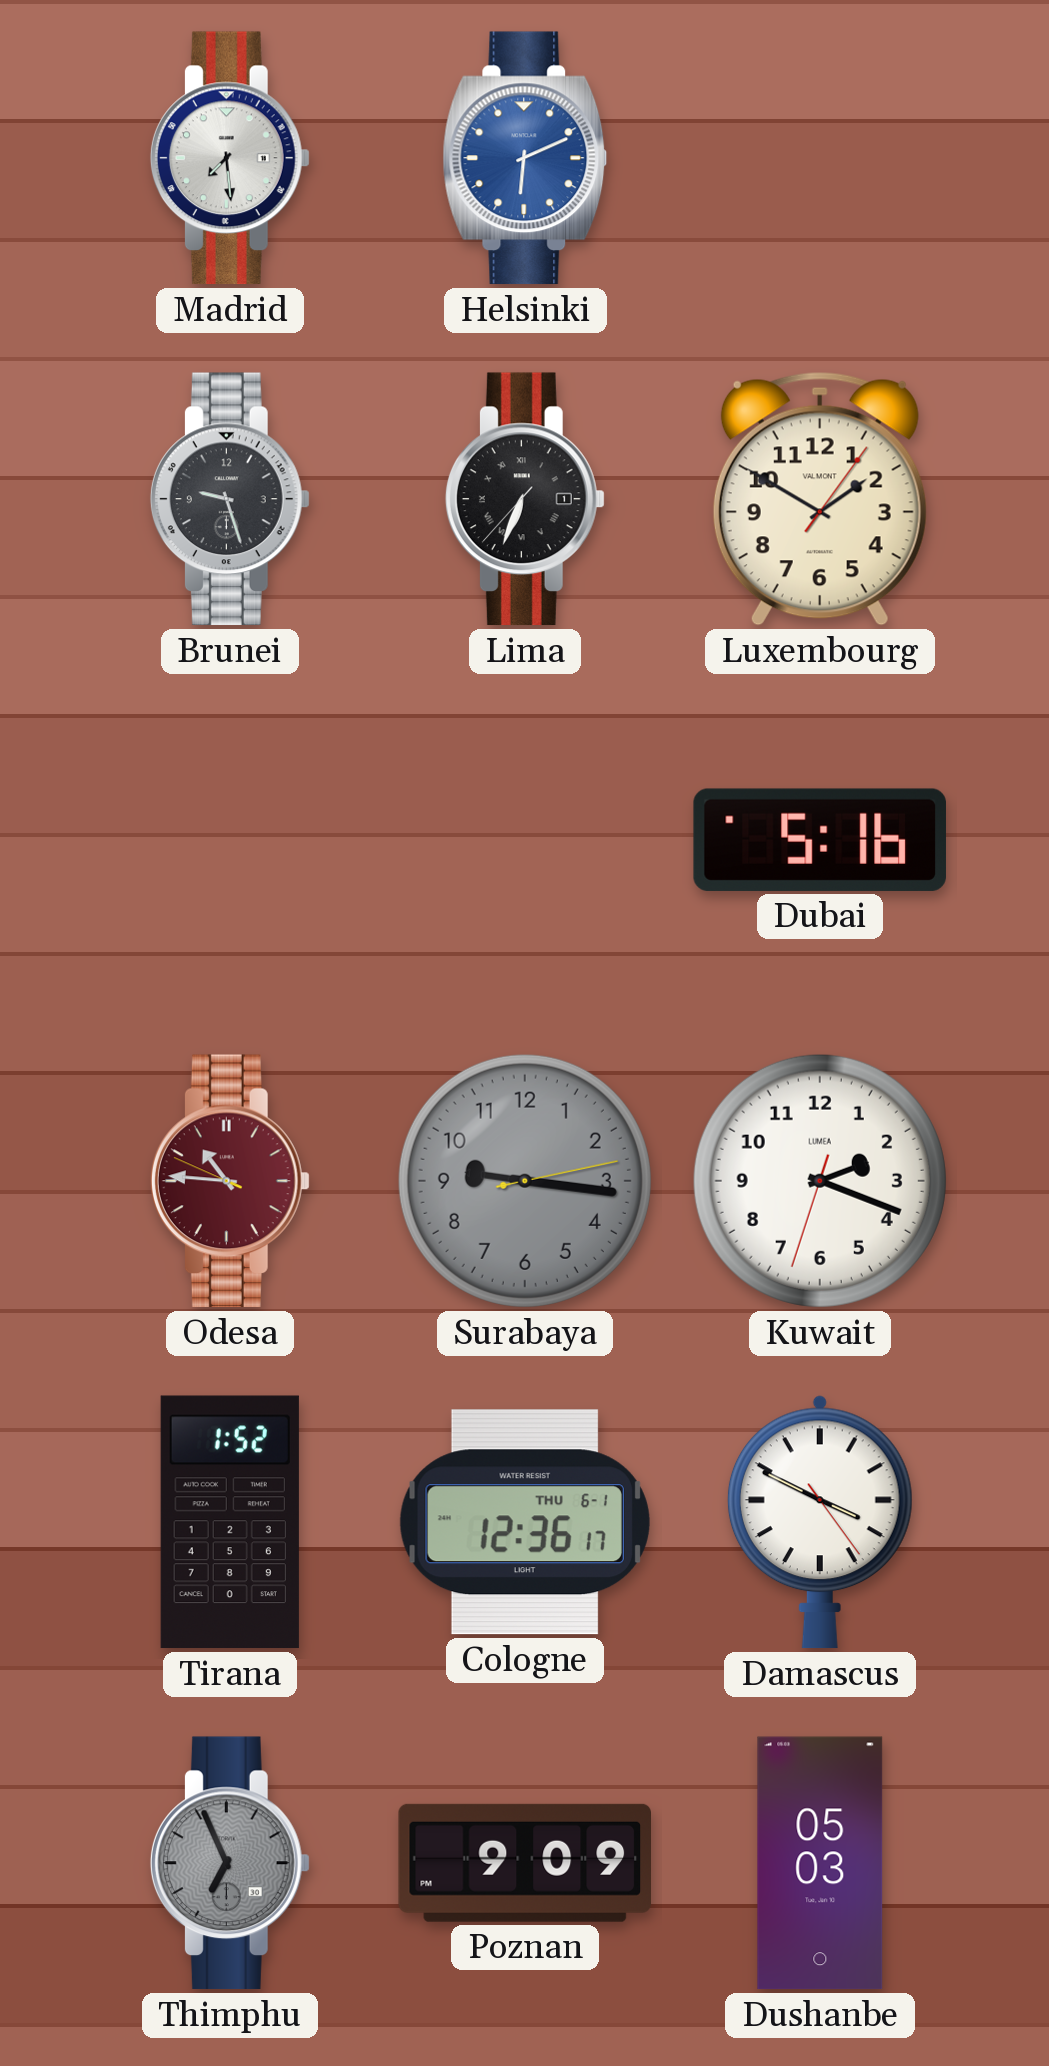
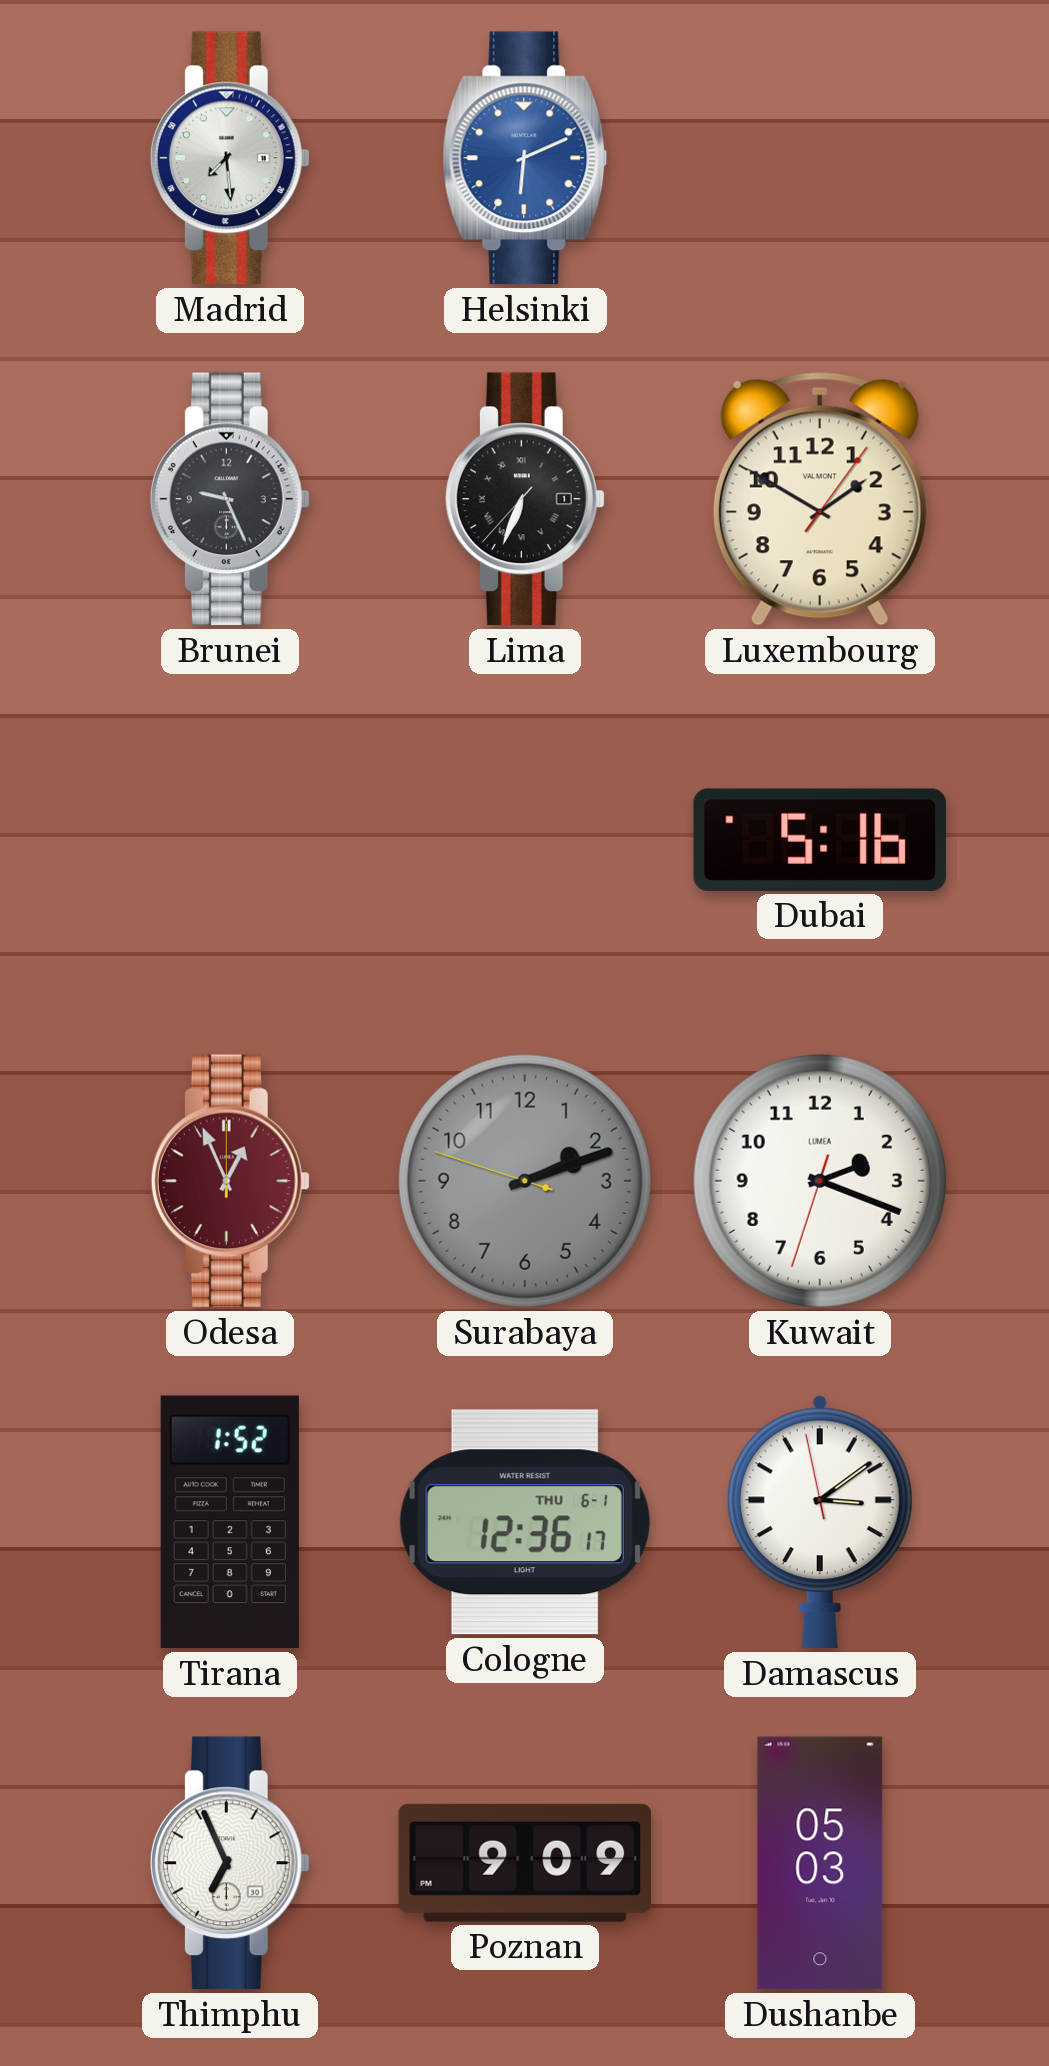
Brunei: 9:27 -> 9:26 (230, 499)
Odesa: 10:45 -> 12:56 (230, 1181)
Surabaya: 9:16 -> 2:11 (525, 1181)
Damascus: 3:49 -> 3:08 (820, 1522)
Thimphu dial: grey -> white (230, 1863)
